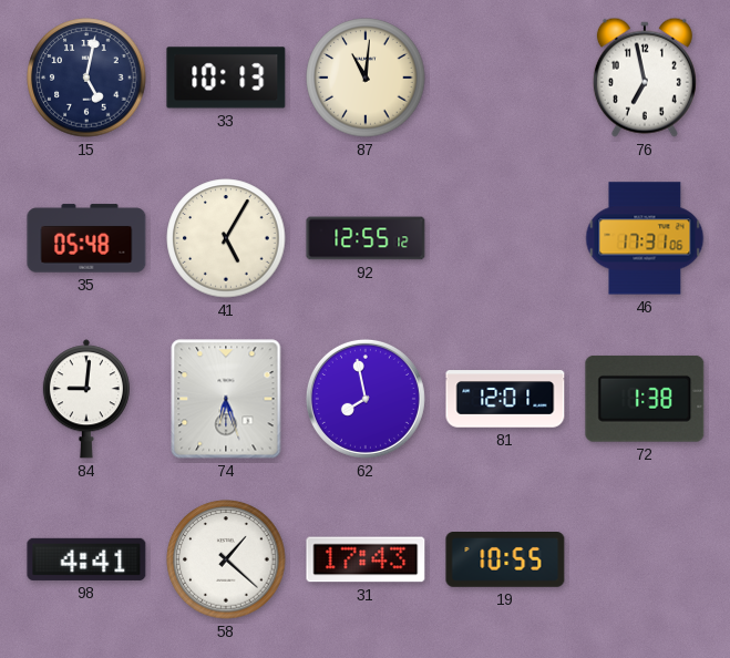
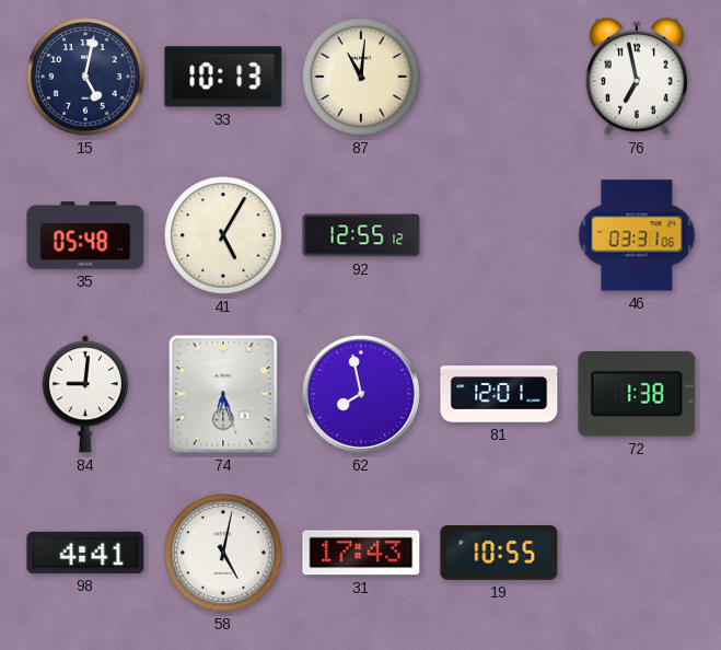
46: 17:31 -> 03:31 (637, 235)
58: 1:22 -> 5:02 (223, 553)
